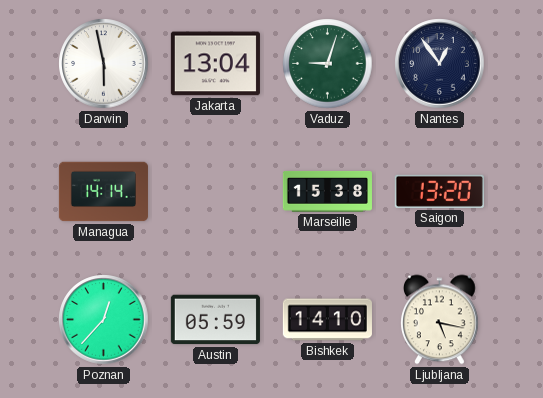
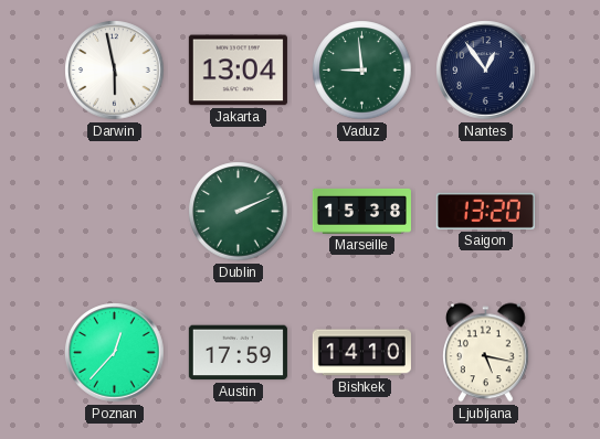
Vaduz: 9:03 -> 8:59 (362, 71)
Managua: 14:14 -> none (103, 192)
Dublin: none -> 2:11 (239, 212)
Austin: 05:59 -> 17:59 (238, 353)
